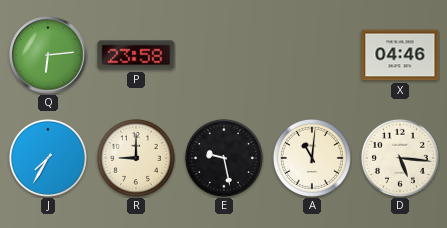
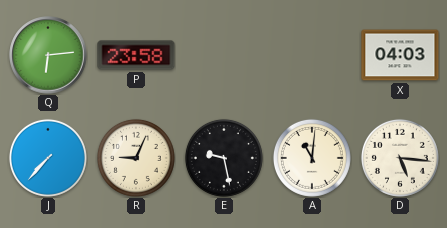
X: 04:46 -> 04:03 (400, 55)
J: 7:35 -> 7:37 (48, 158)
R: 9:00 -> 9:04 (136, 158)
